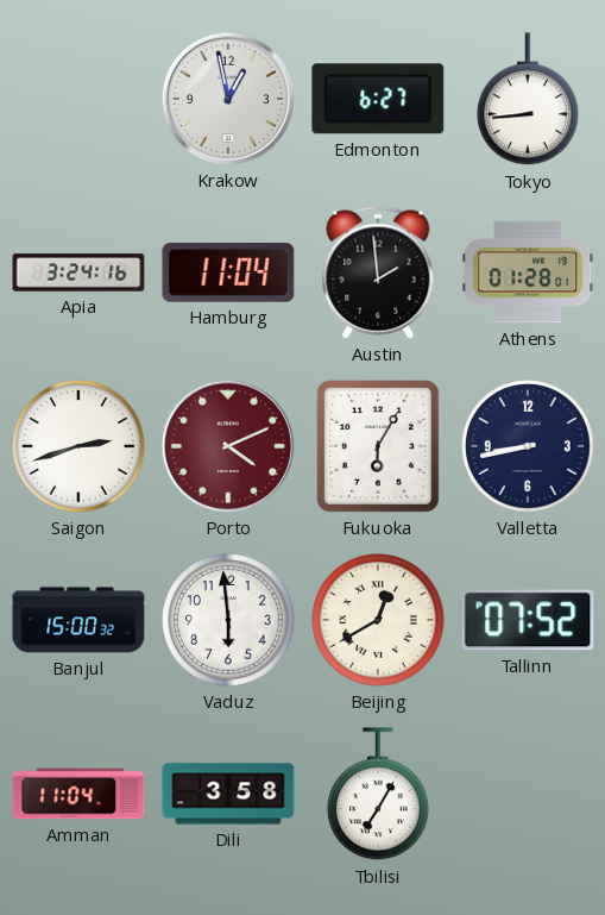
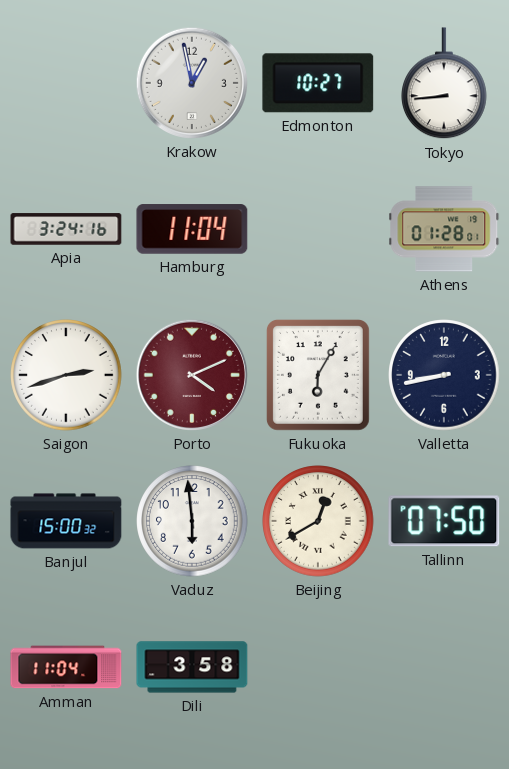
Edmonton: 6:27 -> 10:27 (318, 83)
Austin: 1:59 -> none (378, 272)
Tallinn: 07:52 -> 07:50 (444, 521)
Tbilisi: 7:05 -> none (379, 795)
